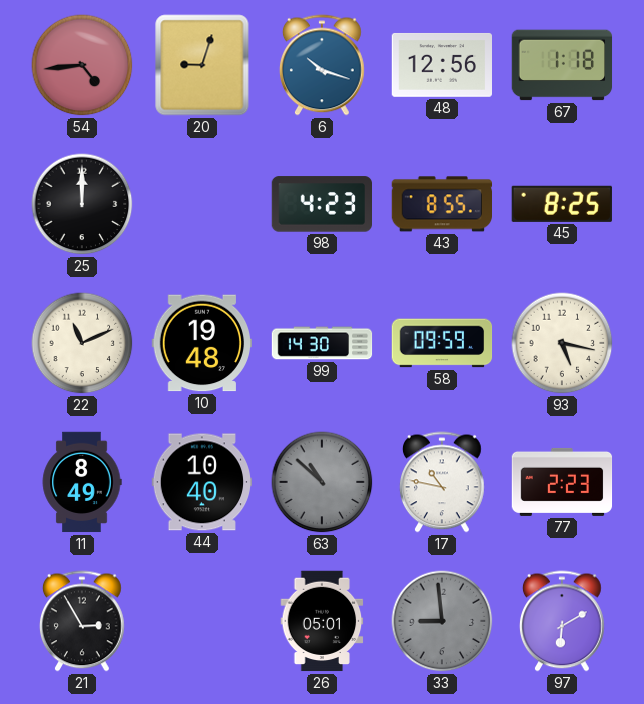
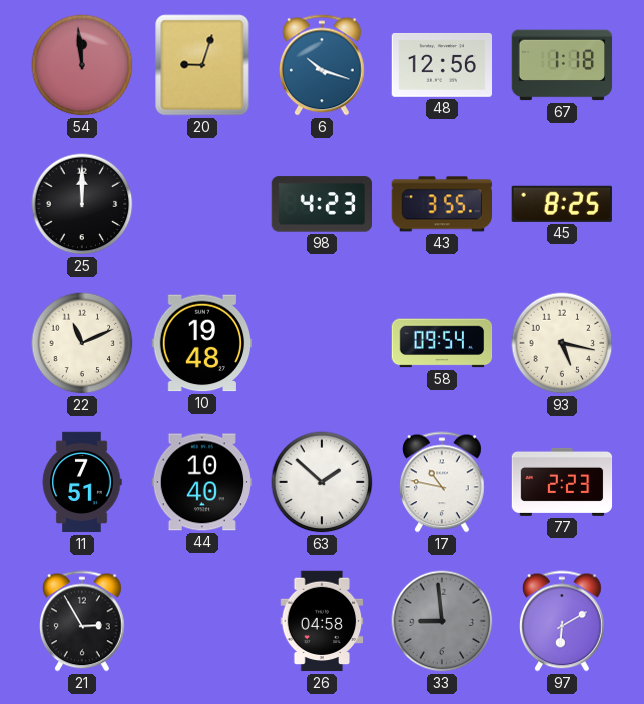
54: 4:44 -> 11:59 (82, 65)
43: 8:55 -> 3:55 (441, 204)
99: 14:30 -> none (322, 343)
58: 09:59 -> 09:54 (442, 343)
11: 8:49 -> 7:51 (82, 482)
63: 10:52 -> 1:52 (322, 482)
63 dial: grey -> white (322, 482)
26: 05:01 -> 04:58 (322, 621)
